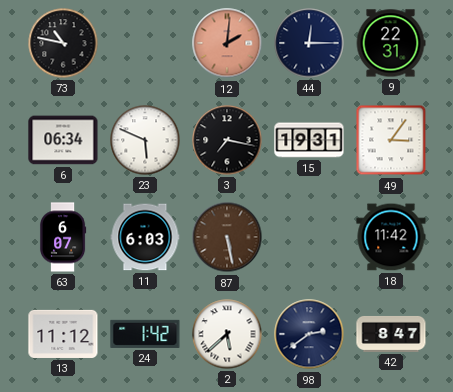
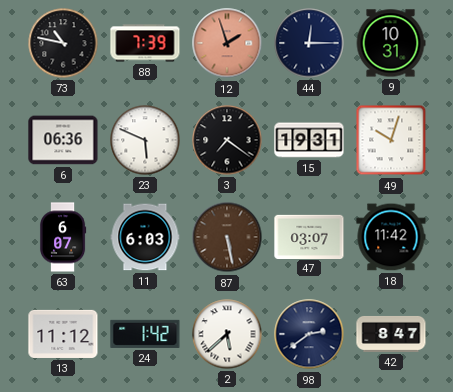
88: none -> 7:39 (145, 43)
12: 2:01 -> 1:57 (227, 43)
9: 22:31 -> 10:31 (391, 43)
6: 06:34 -> 06:36 (63, 140)
3: 7:17 -> 7:21 (227, 140)
49: 3:06 -> 10:03 (391, 140)
47: none -> 03:07 (309, 236)
